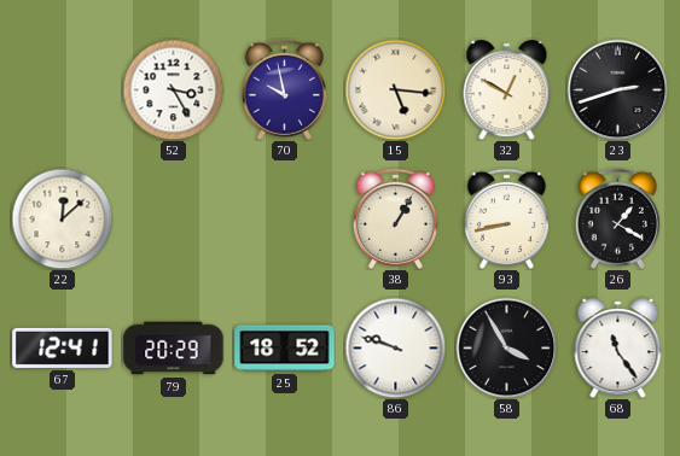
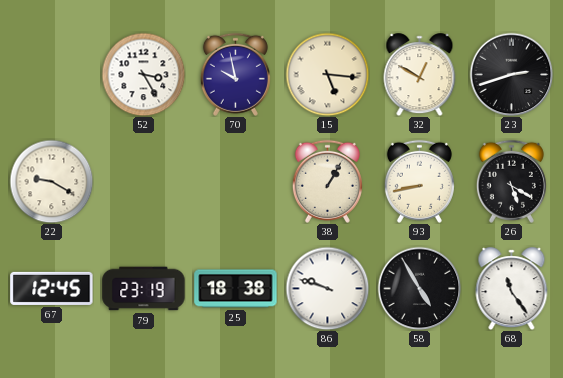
22: 12:08 -> 9:20 (51, 181)
26: 1:20 -> 5:20 (511, 181)
67: 12:41 -> 12:45 (52, 288)
79: 20:29 -> 23:19 (144, 289)
25: 18:52 -> 18:38 (236, 289)
58: 3:55 -> 4:55 (419, 288)
